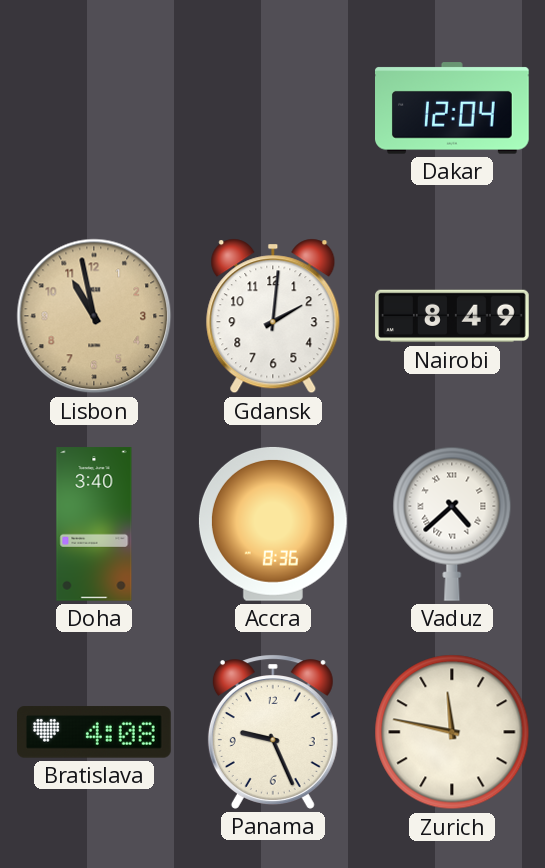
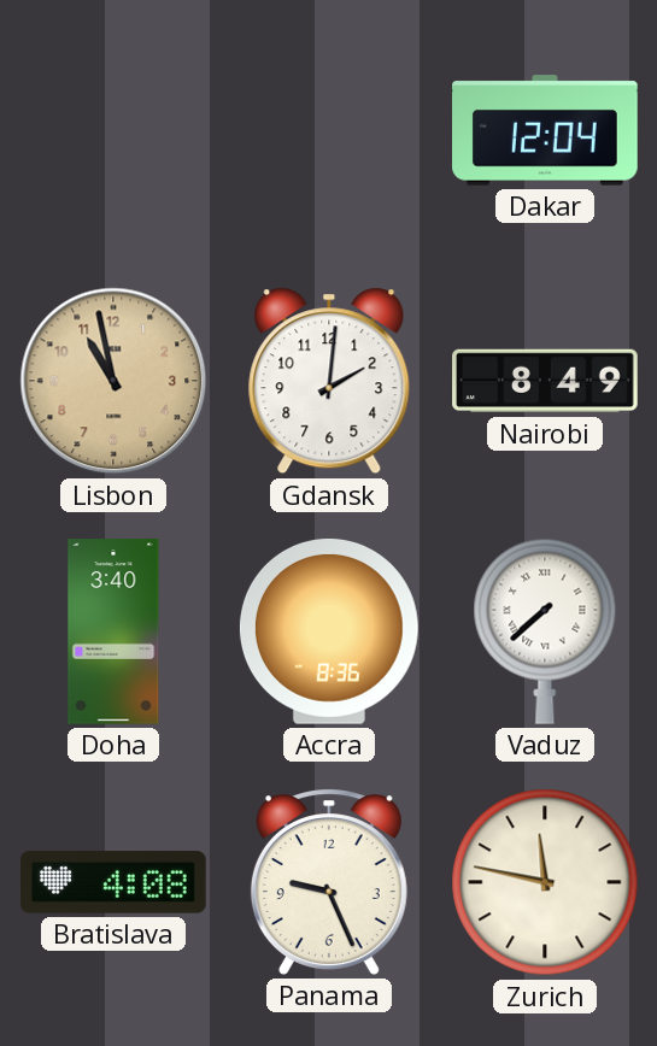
Vaduz: 4:38 -> 7:38 (545, 631)
